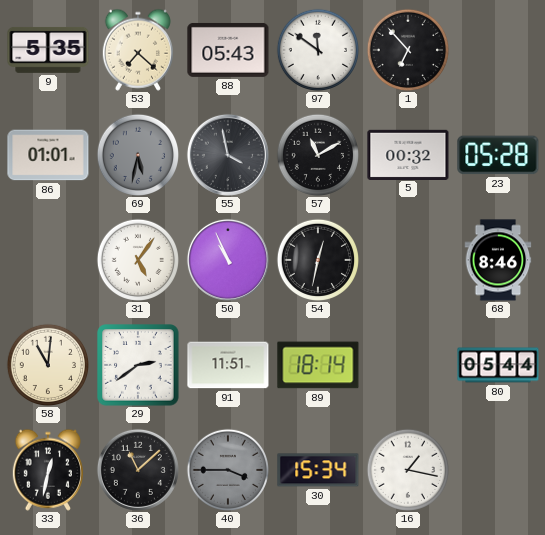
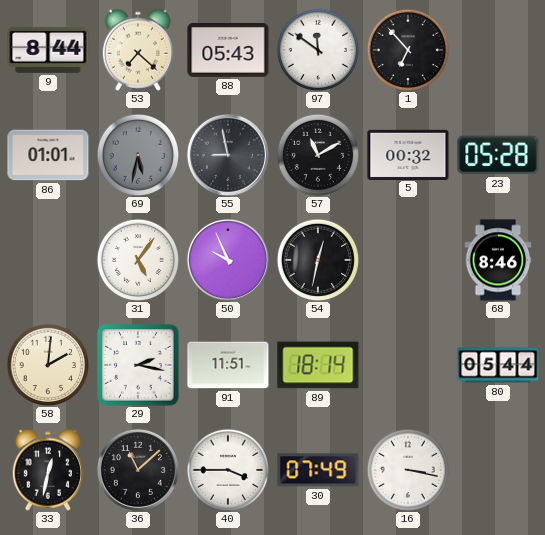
9: 5:35 -> 8:44 (48, 50)
55: 3:58 -> 8:58 (228, 155)
50: 10:56 -> 9:56 (228, 260)
58: 11:01 -> 2:01 (47, 364)
29: 2:39 -> 2:17 (138, 365)
40 dial: grey -> white (227, 469)
30: 15:34 -> 07:49 (318, 470)
16: 1:17 -> 3:17 (407, 469)
